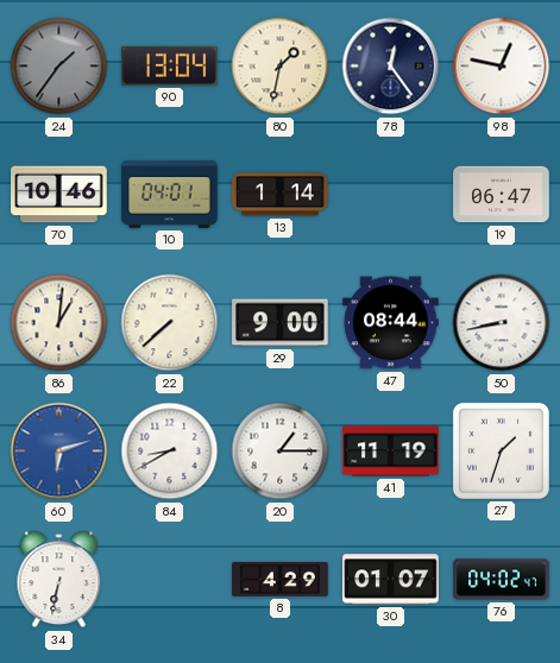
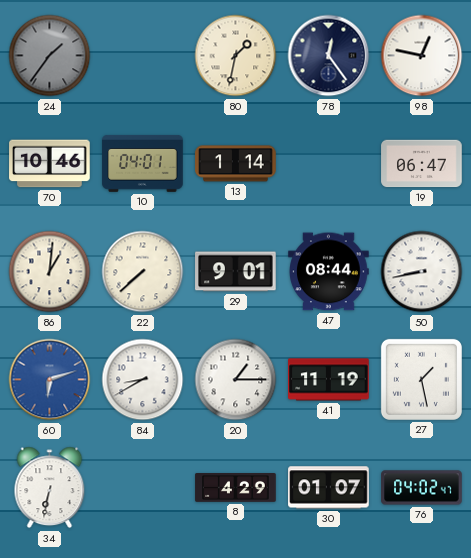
90: 13:04 -> none (170, 65)
29: 9:00 -> 9:01 (236, 272)
27: 1:33 -> 1:28 (421, 379)
